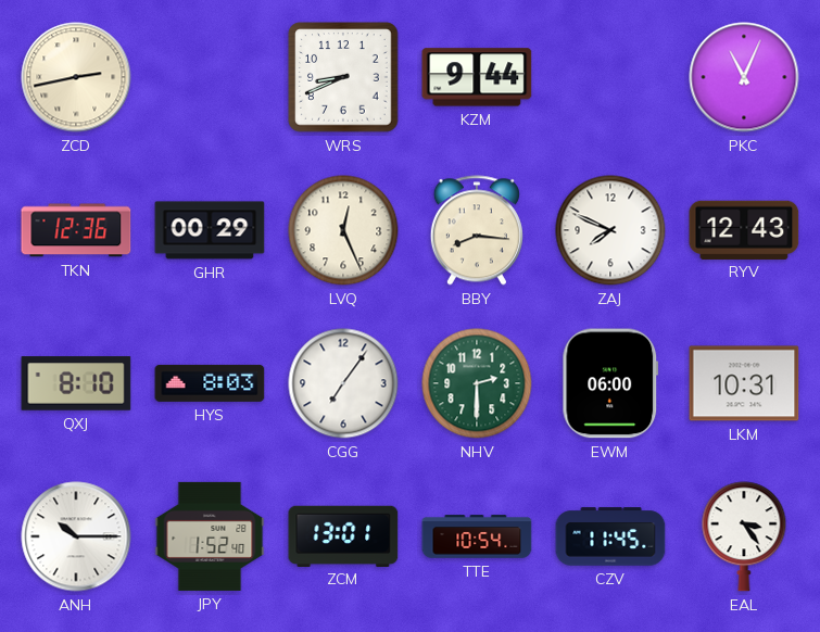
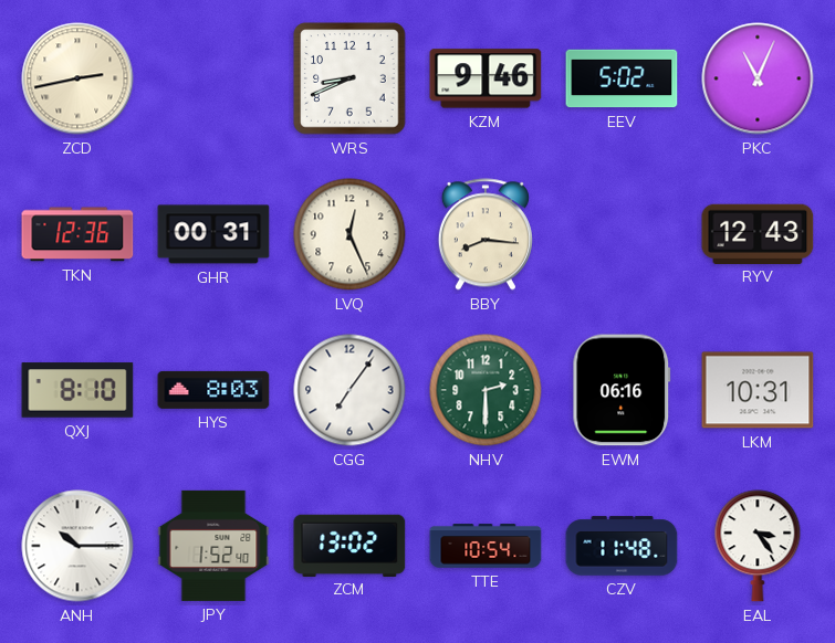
KZM: 9:44 -> 9:46 (486, 78)
EEV: none -> 5:02 (622, 78)
GHR: 00:29 -> 00:31 (213, 234)
ZAJ: 7:49 -> none (610, 230)
EWM: 06:00 -> 06:16 (622, 390)
ZCM: 13:01 -> 13:02 (349, 545)
CZV: 11:45 -> 11:48 (622, 546)
